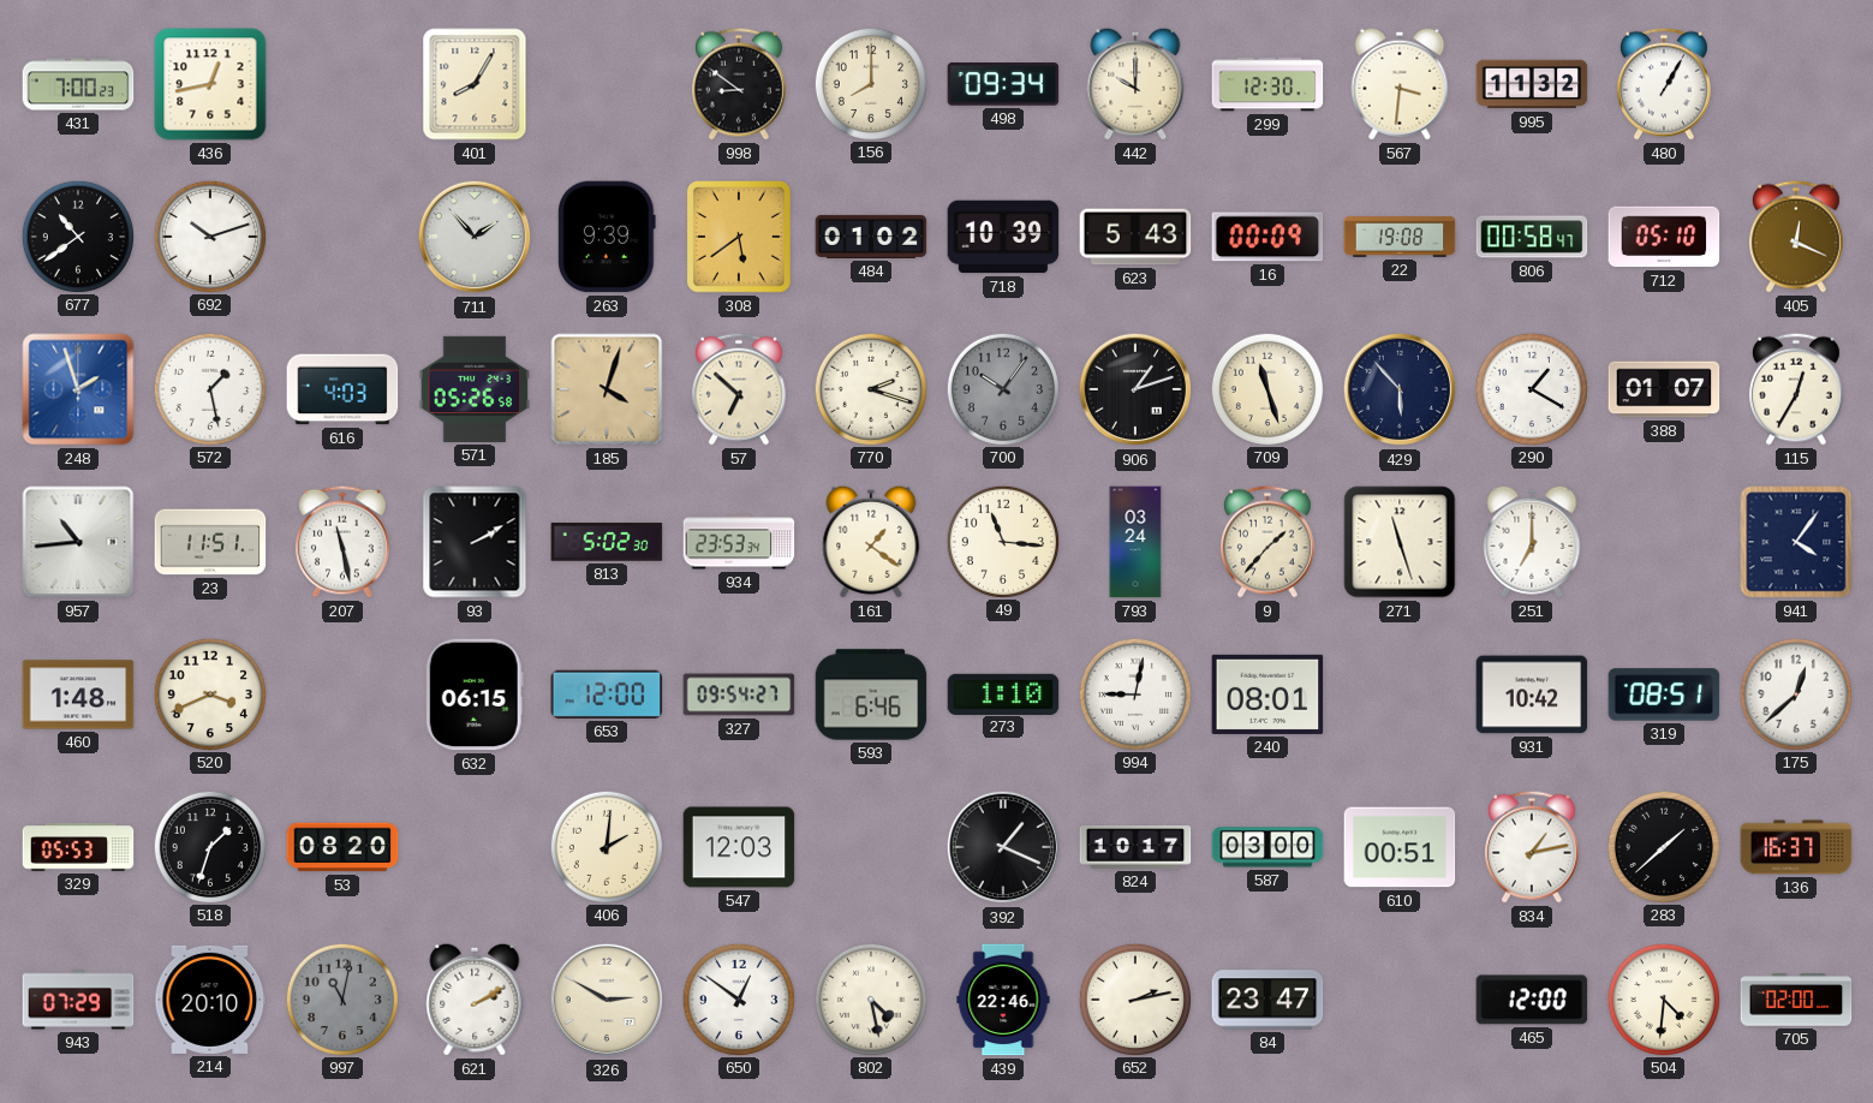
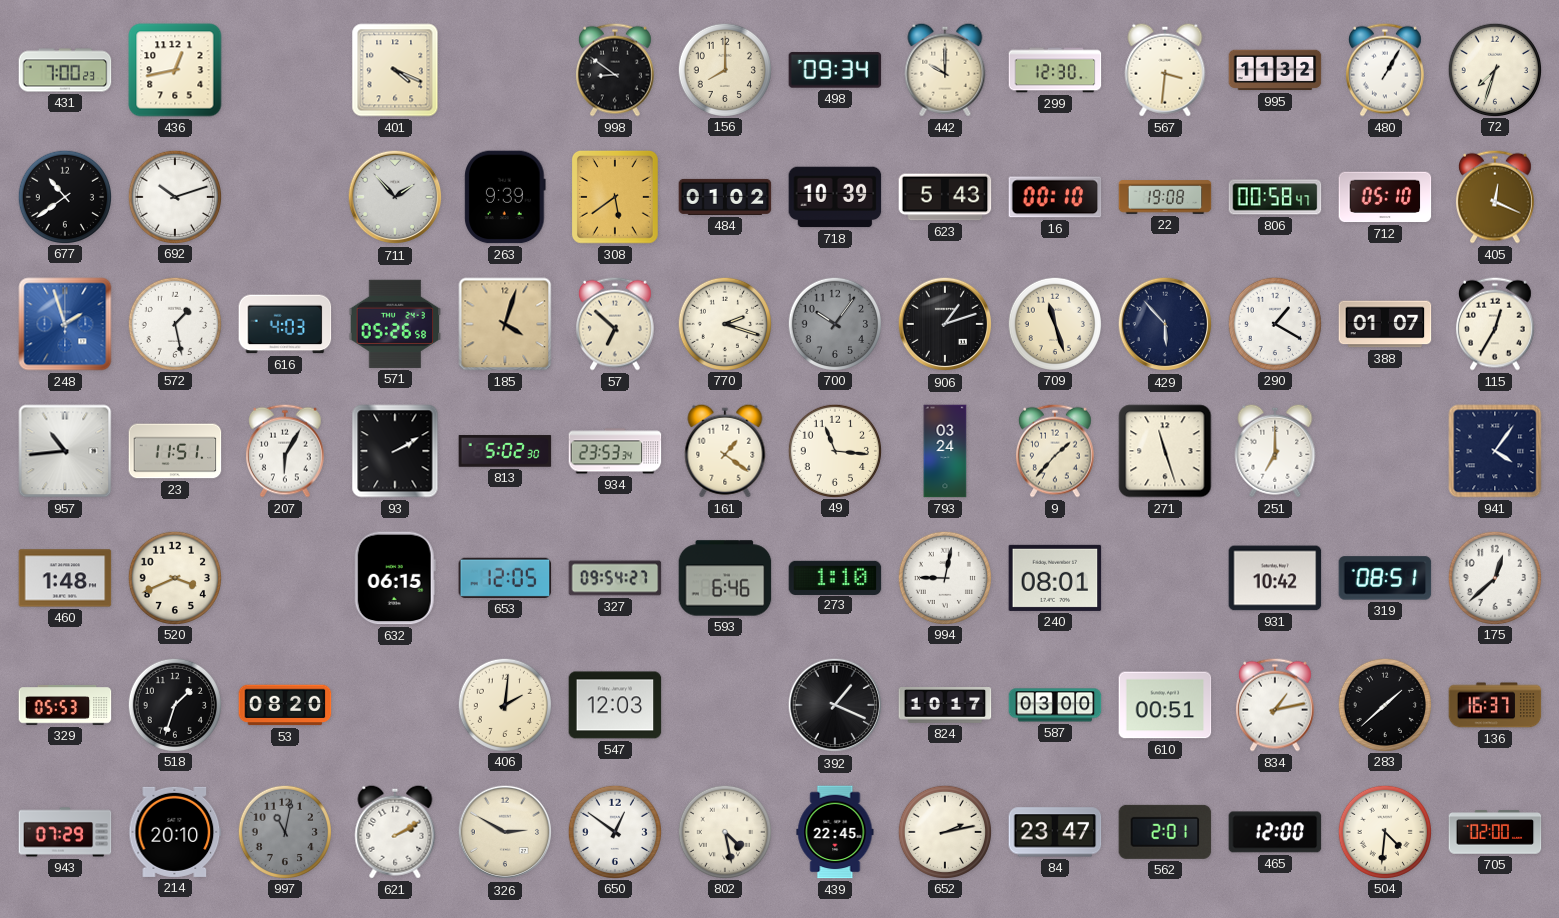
401: 8:05 -> 4:19 (395, 70)
72: none -> 7:33 (1494, 69)
16: 00:09 -> 00:10 (1055, 197)
207: 11:28 -> 6:05 (285, 451)
653: 12:00 -> 12:05 (505, 578)
439: 22:46 -> 22:45 (835, 832)
562: none -> 2:01 (1165, 832)
